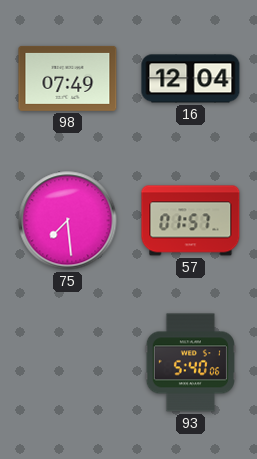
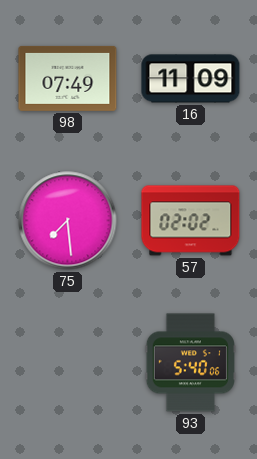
16: 12:04 -> 11:09 (191, 79)
57: 01:57 -> 02:02 (191, 221)
